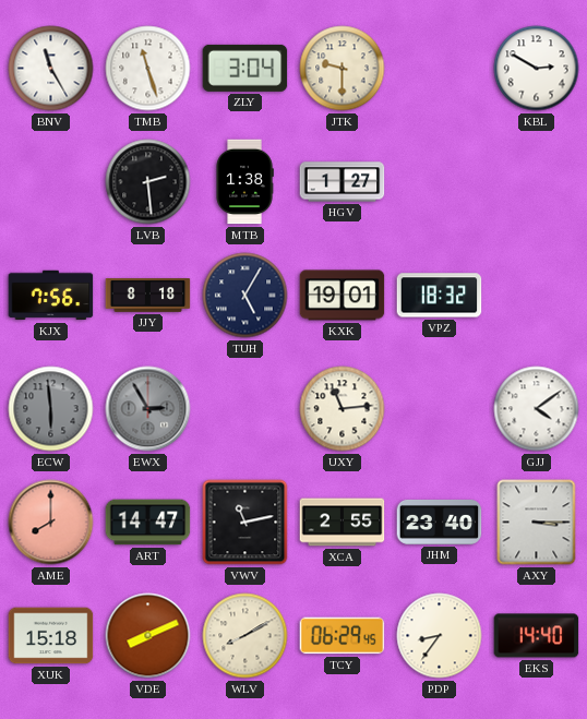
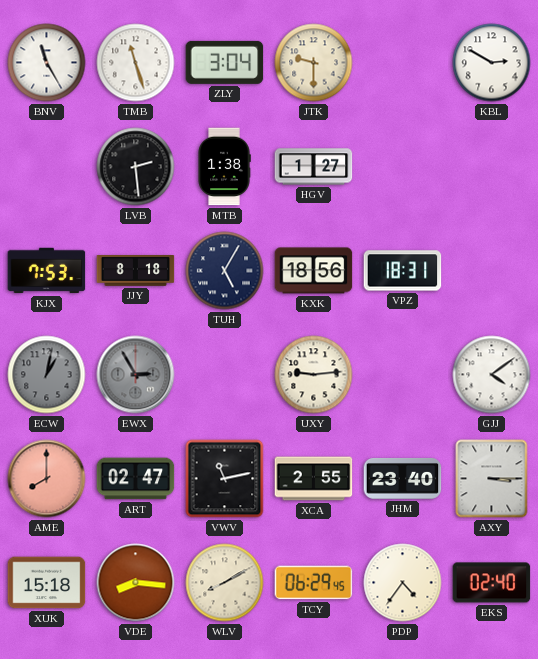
KJX: 7:56 -> 7:53 (47, 271)
KXK: 19:01 -> 18:56 (314, 271)
VPZ: 18:32 -> 18:31 (403, 271)
ECW: 5:59 -> 1:02 (47, 375)
UXY: 11:14 -> 9:14 (314, 375)
ART: 14:47 -> 02:47 (136, 479)
VDE: 8:11 -> 8:16 (136, 583)
PDP: 8:36 -> 4:36 (403, 583)
EKS: 14:40 -> 02:40 (492, 583)
